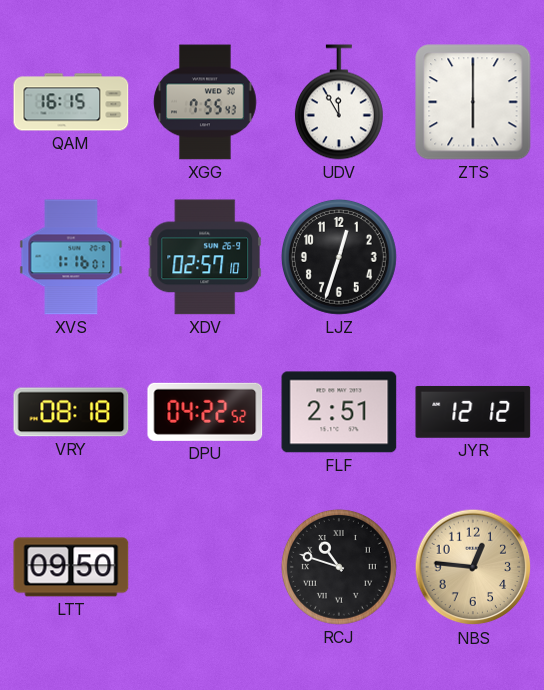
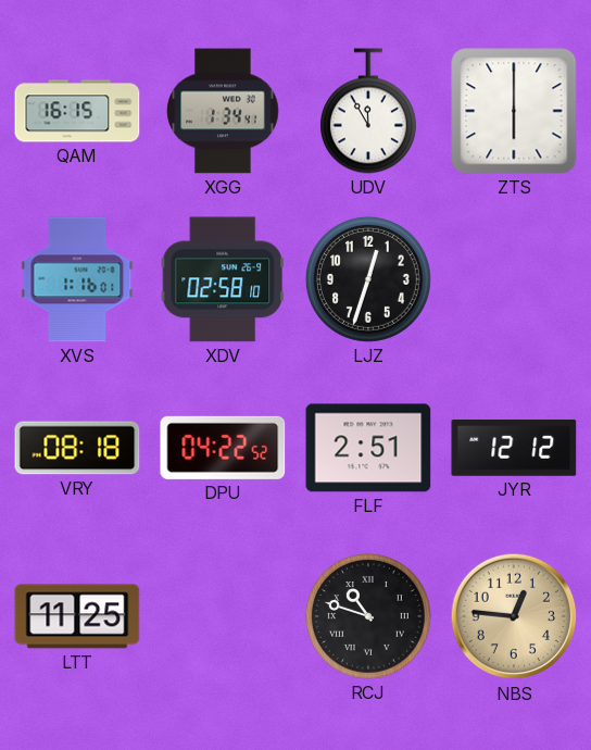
XGG: 7:55 -> 1:34 (223, 111)
XDV: 02:57 -> 02:58 (223, 279)
LTT: 09:50 -> 11:25 (77, 616)
